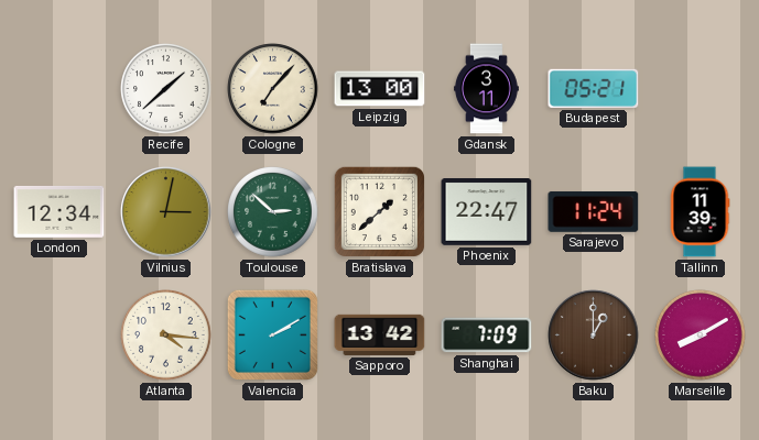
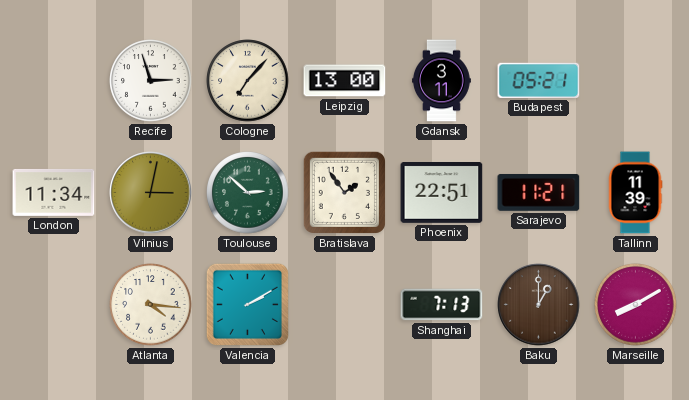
Recife: 1:38 -> 2:57 (151, 81)
London: 12:34 -> 11:34 (54, 192)
Bratislava: 1:38 -> 1:54 (344, 192)
Phoenix: 22:47 -> 22:51 (442, 193)
Sarajevo: 11:24 -> 11:21 (539, 193)
Sapporo: 13:42 -> none (380, 334)
Shanghai: 7:09 -> 7:13 (442, 305)
